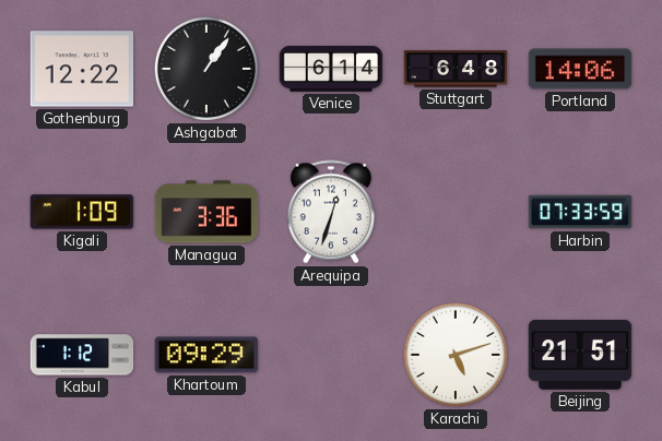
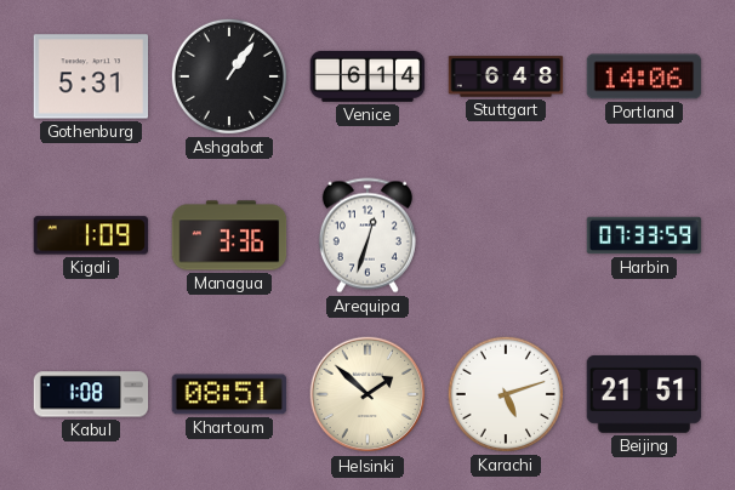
Gothenburg: 12:22 -> 5:31 (91, 76)
Kabul: 1:12 -> 1:08 (91, 394)
Khartoum: 09:29 -> 08:51 (229, 394)
Helsinki: none -> 1:52 (367, 394)
